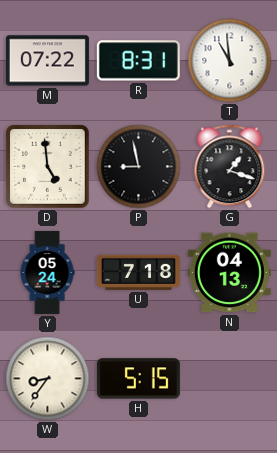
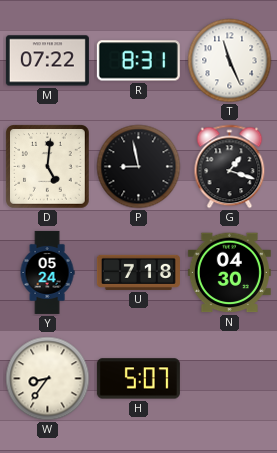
T: 10:59 -> 11:26 (230, 61)
D: 4:59 -> 5:01 (48, 167)
N: 04:13 -> 04:30 (229, 273)
H: 5:15 -> 5:07 (138, 379)
